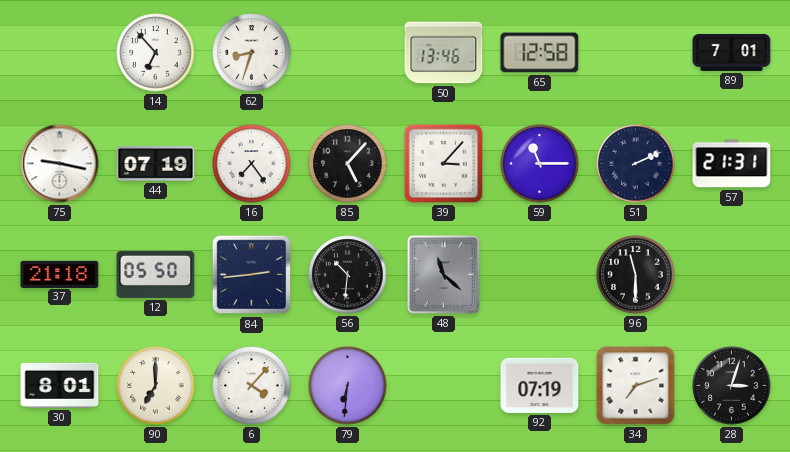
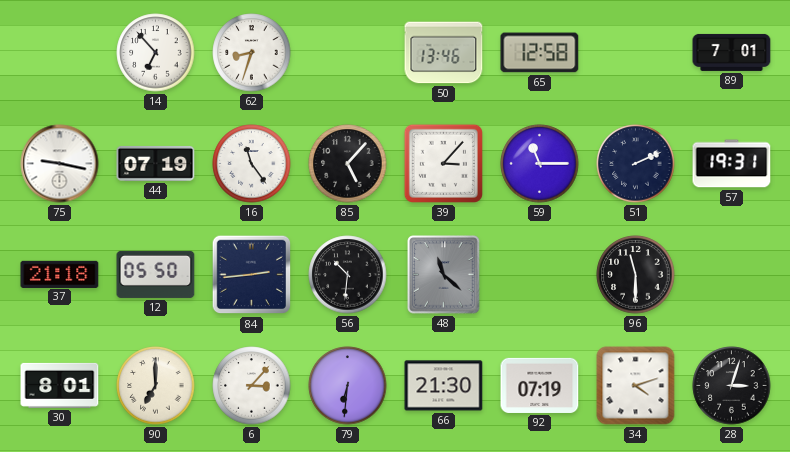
16: 7:24 -> 11:24 (252, 164)
57: 21:31 -> 19:31 (732, 164)
6: 4:07 -> 3:07 (252, 386)
66: none -> 21:30 (444, 386)
34: 7:12 -> 4:12 (636, 386)
